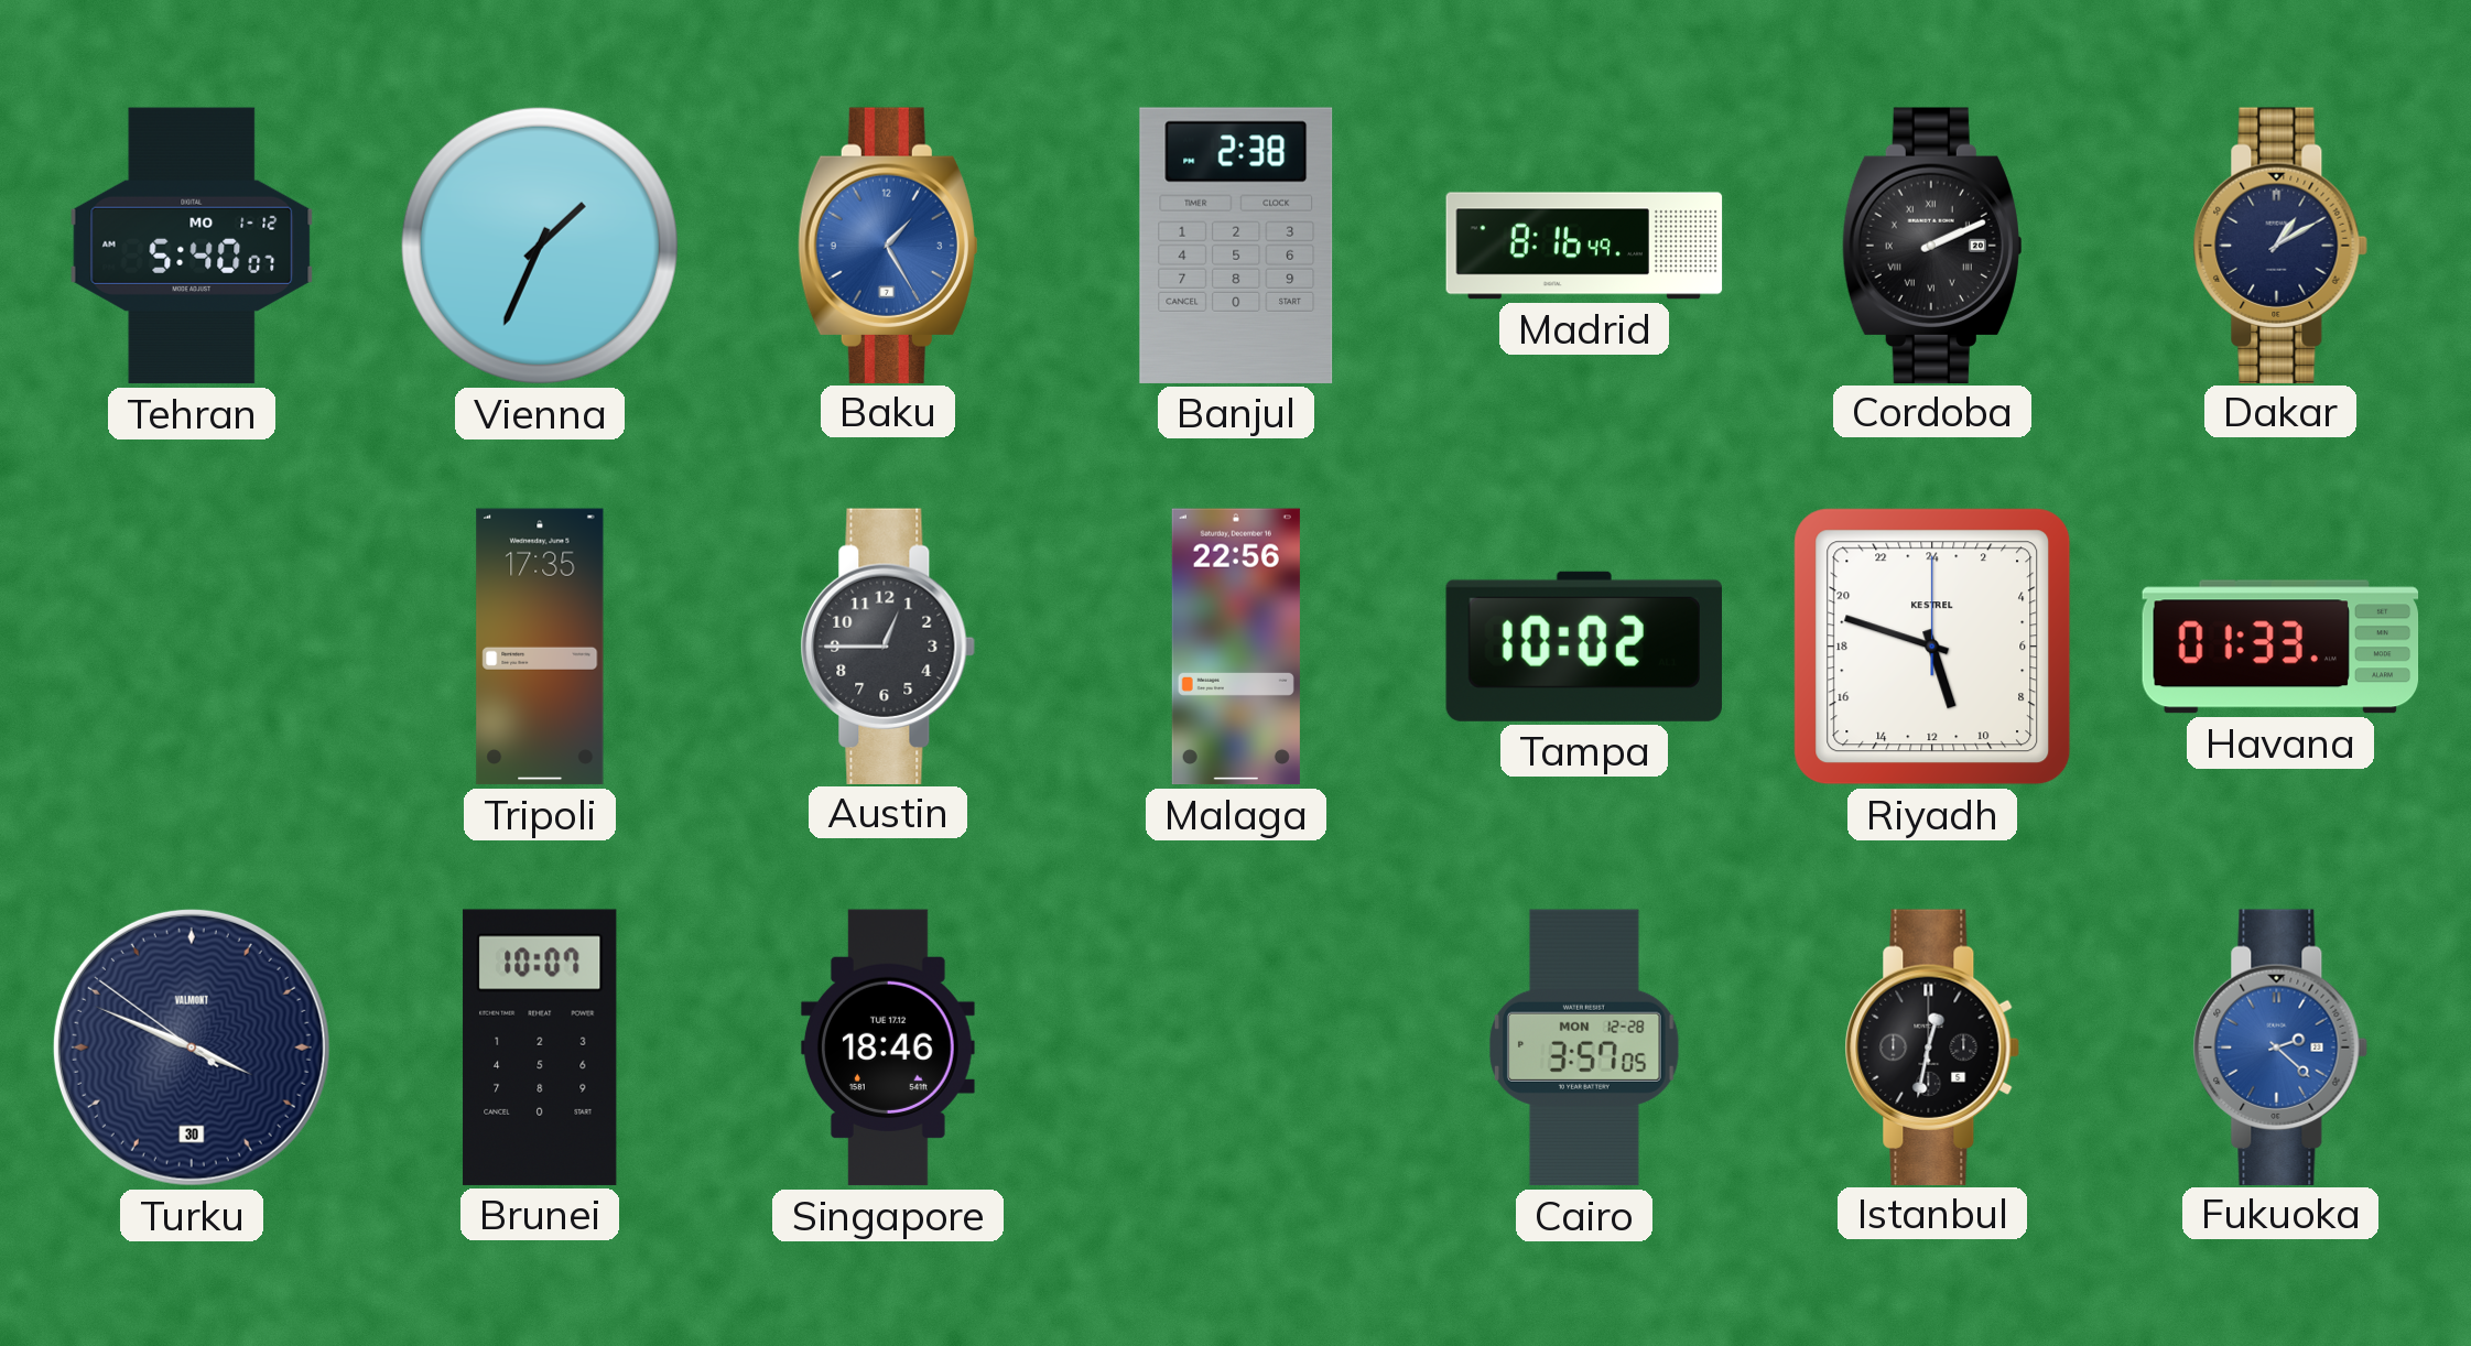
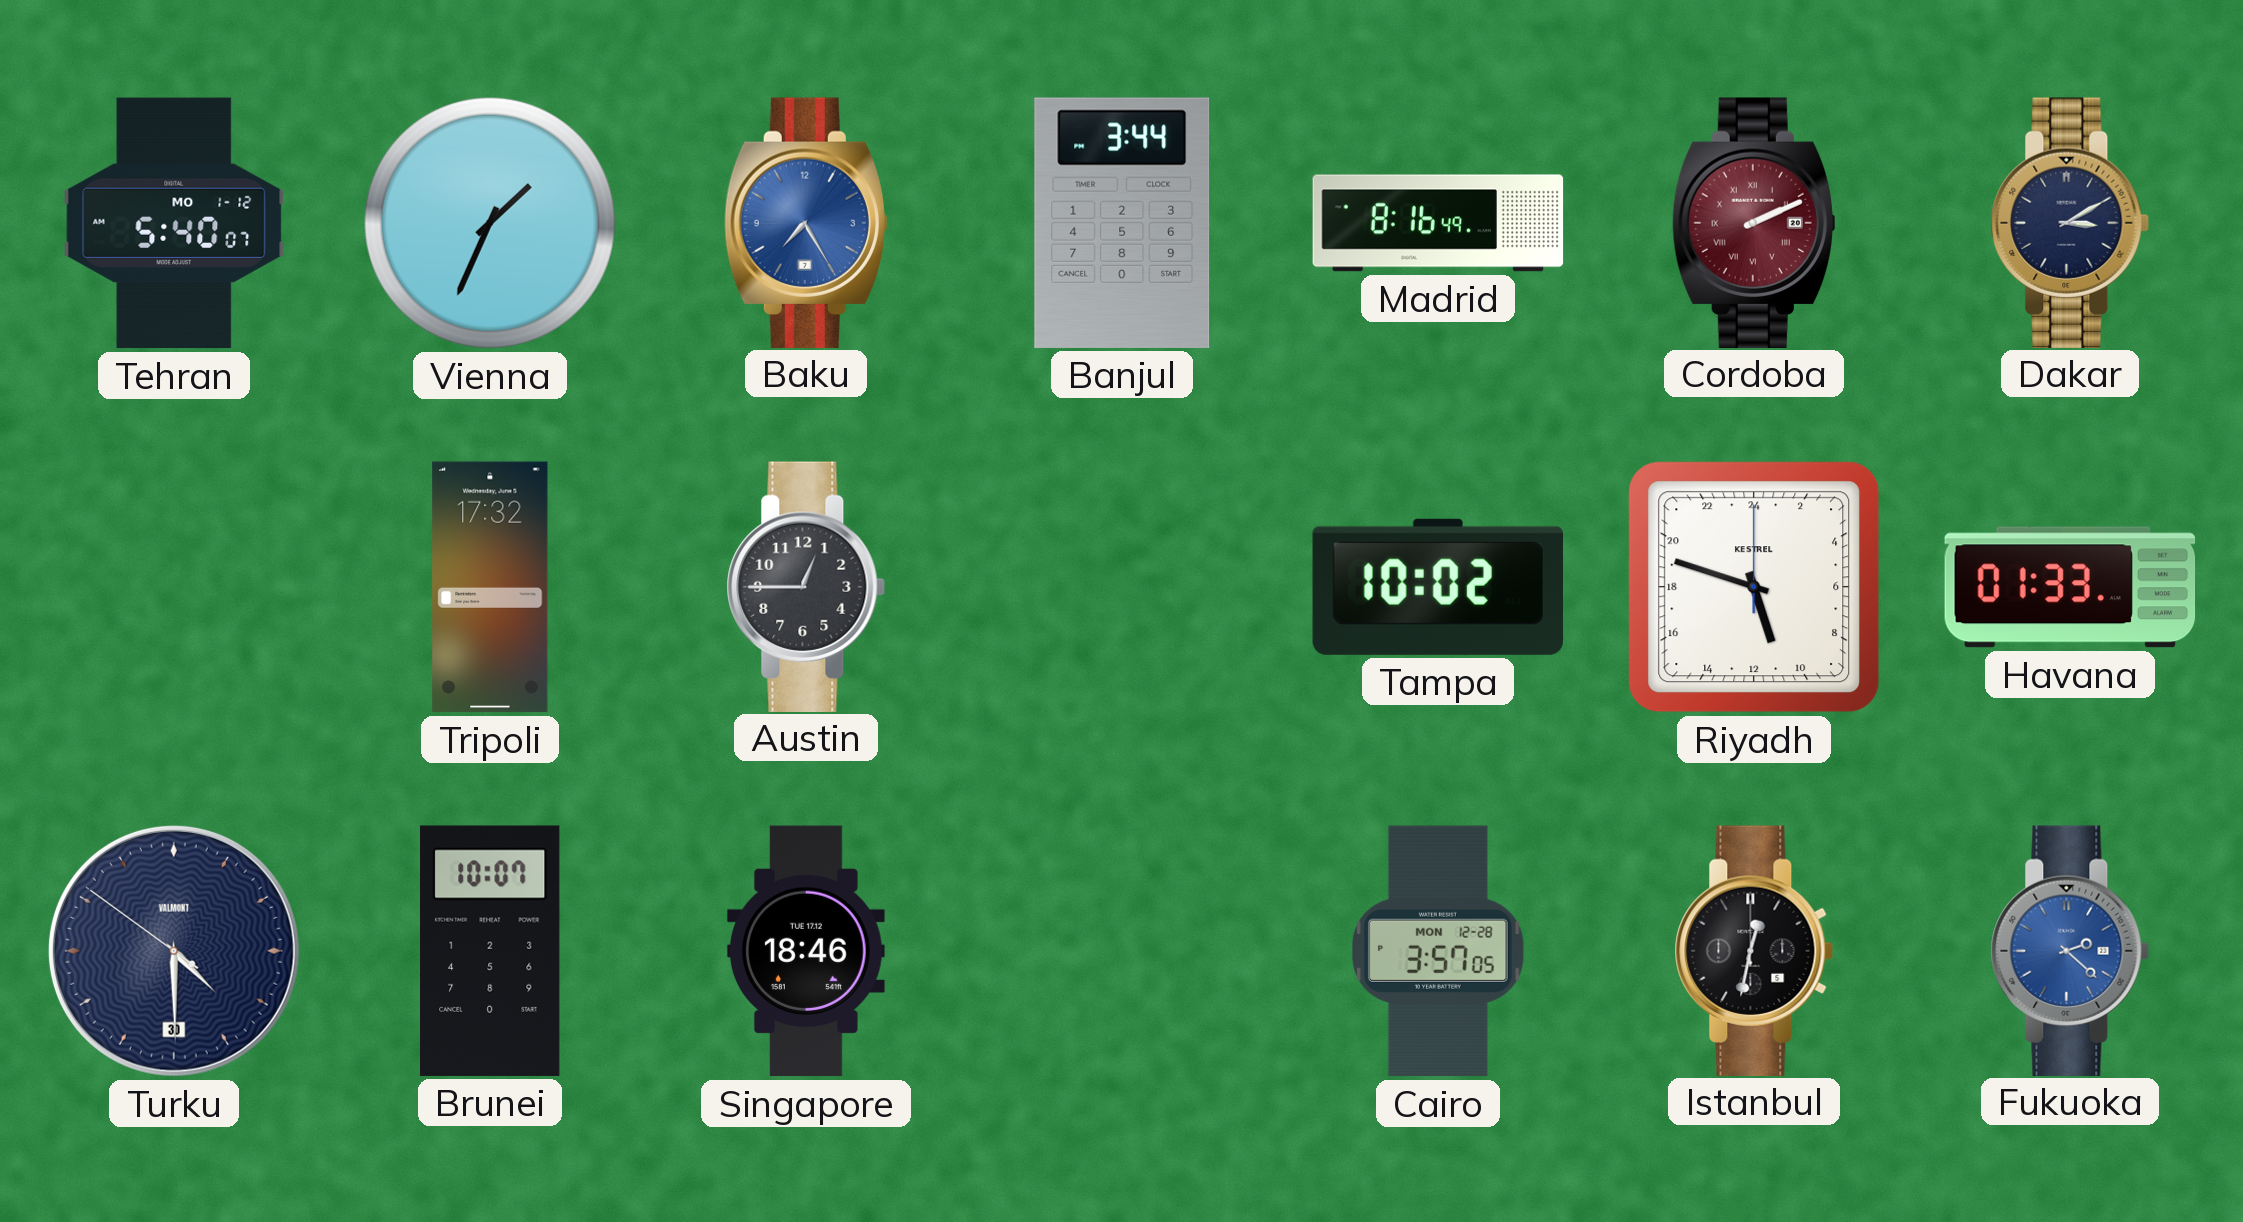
Baku: 1:25 -> 7:25 (806, 222)
Banjul: 2:38 -> 3:44 (1122, 223)
Cordoba dial: black -> burgundy (1754, 222)
Dakar: 1:10 -> 3:10 (2070, 222)
Tripoli: 17:35 -> 17:32 (490, 587)
Malaga: 22:56 -> none (1236, 647)
Turku: 3:48 -> 4:29 (174, 951)
